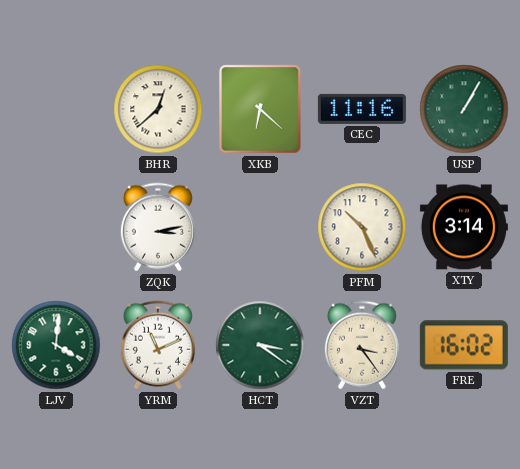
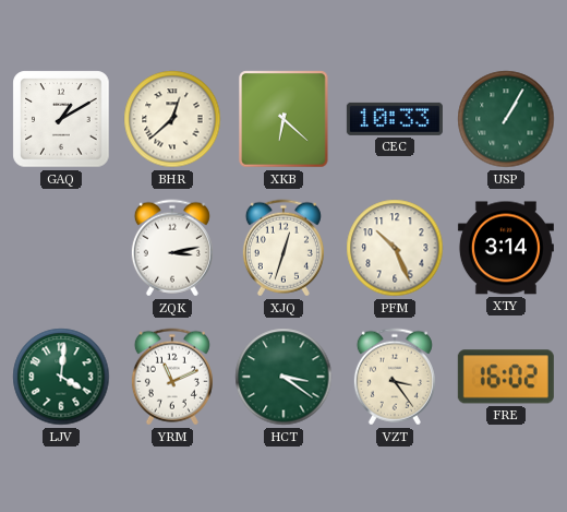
GAQ: none -> 1:10 (61, 119)
CEC: 11:16 -> 10:33 (395, 119)
XJQ: none -> 12:33 (283, 248)
